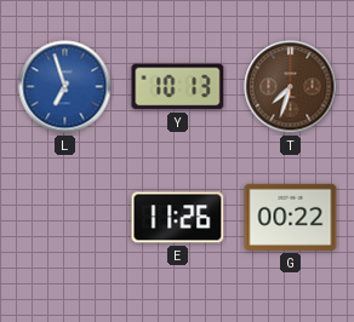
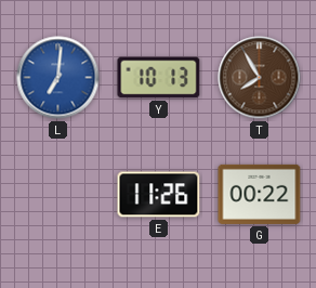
L: 6:57 -> 7:01 (58, 78)
T: 7:33 -> 7:55 (260, 78)
